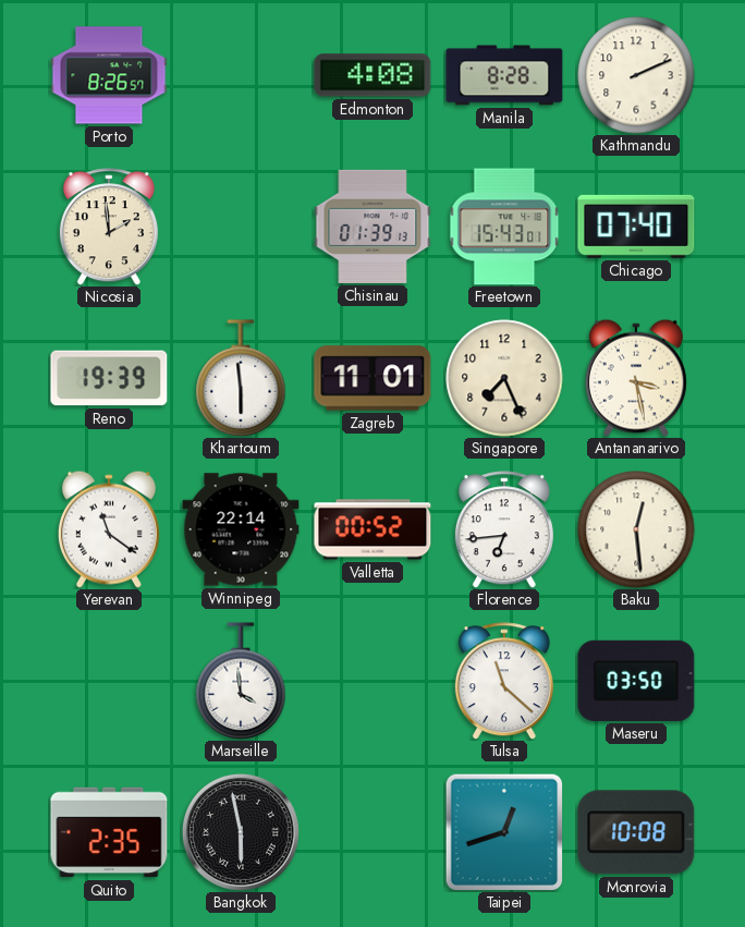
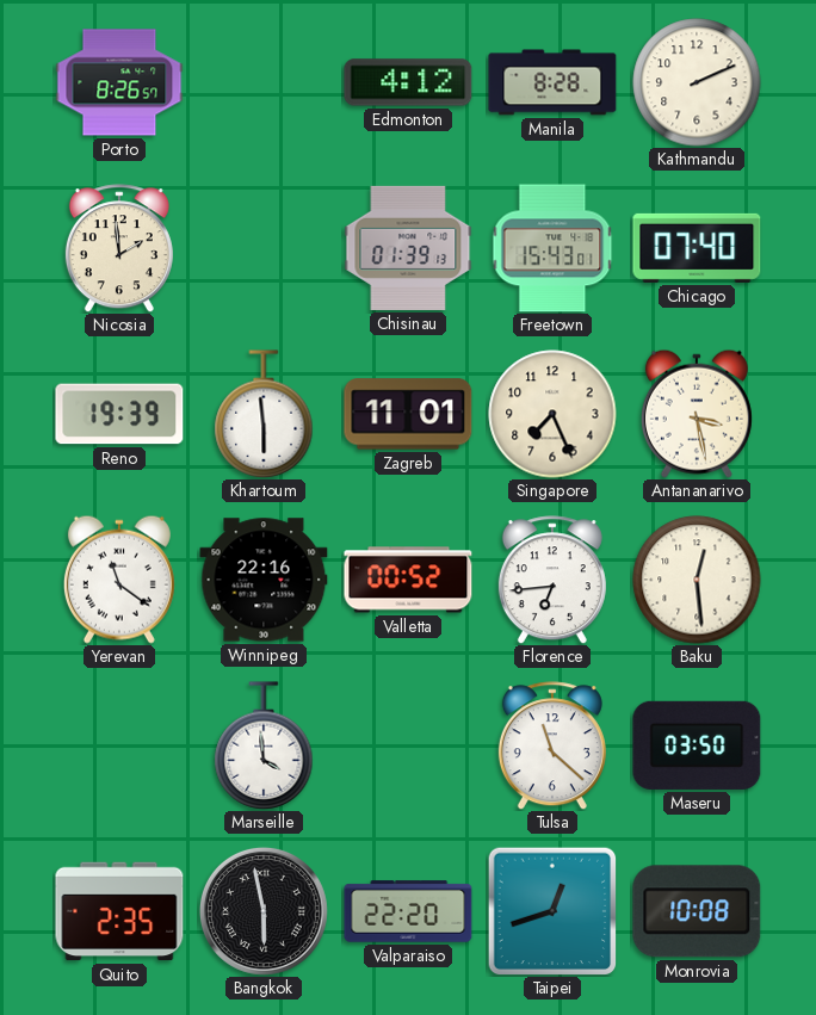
Edmonton: 4:08 -> 4:12 (408, 82)
Winnipeg: 22:14 -> 22:16 (264, 580)
Valparaiso: none -> 22:20 (408, 911)
